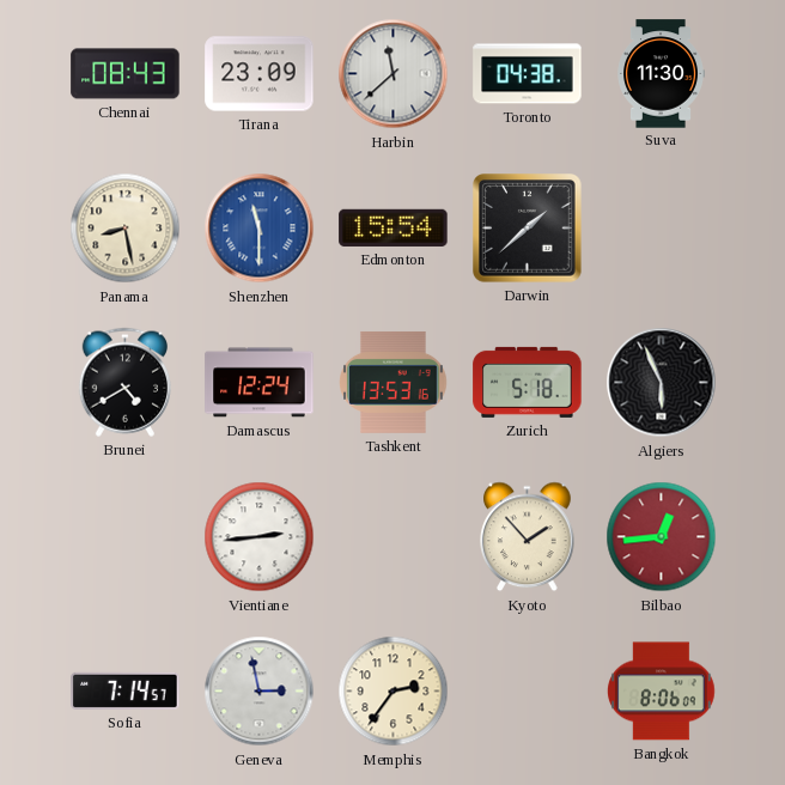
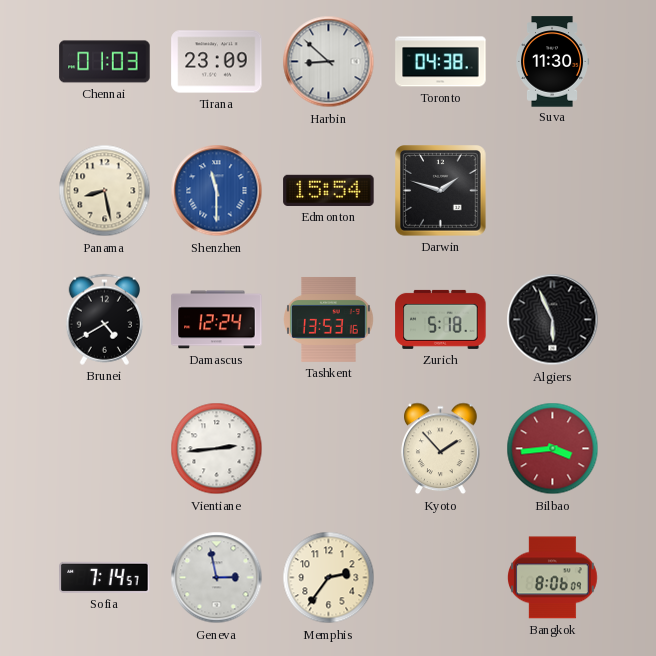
Chennai: 08:43 -> 01:03 (105, 62)
Harbin: 11:38 -> 8:52 (329, 62)
Darwin: 1:38 -> 1:48 (441, 191)
Bilbao: 12:44 -> 3:44 (553, 449)
